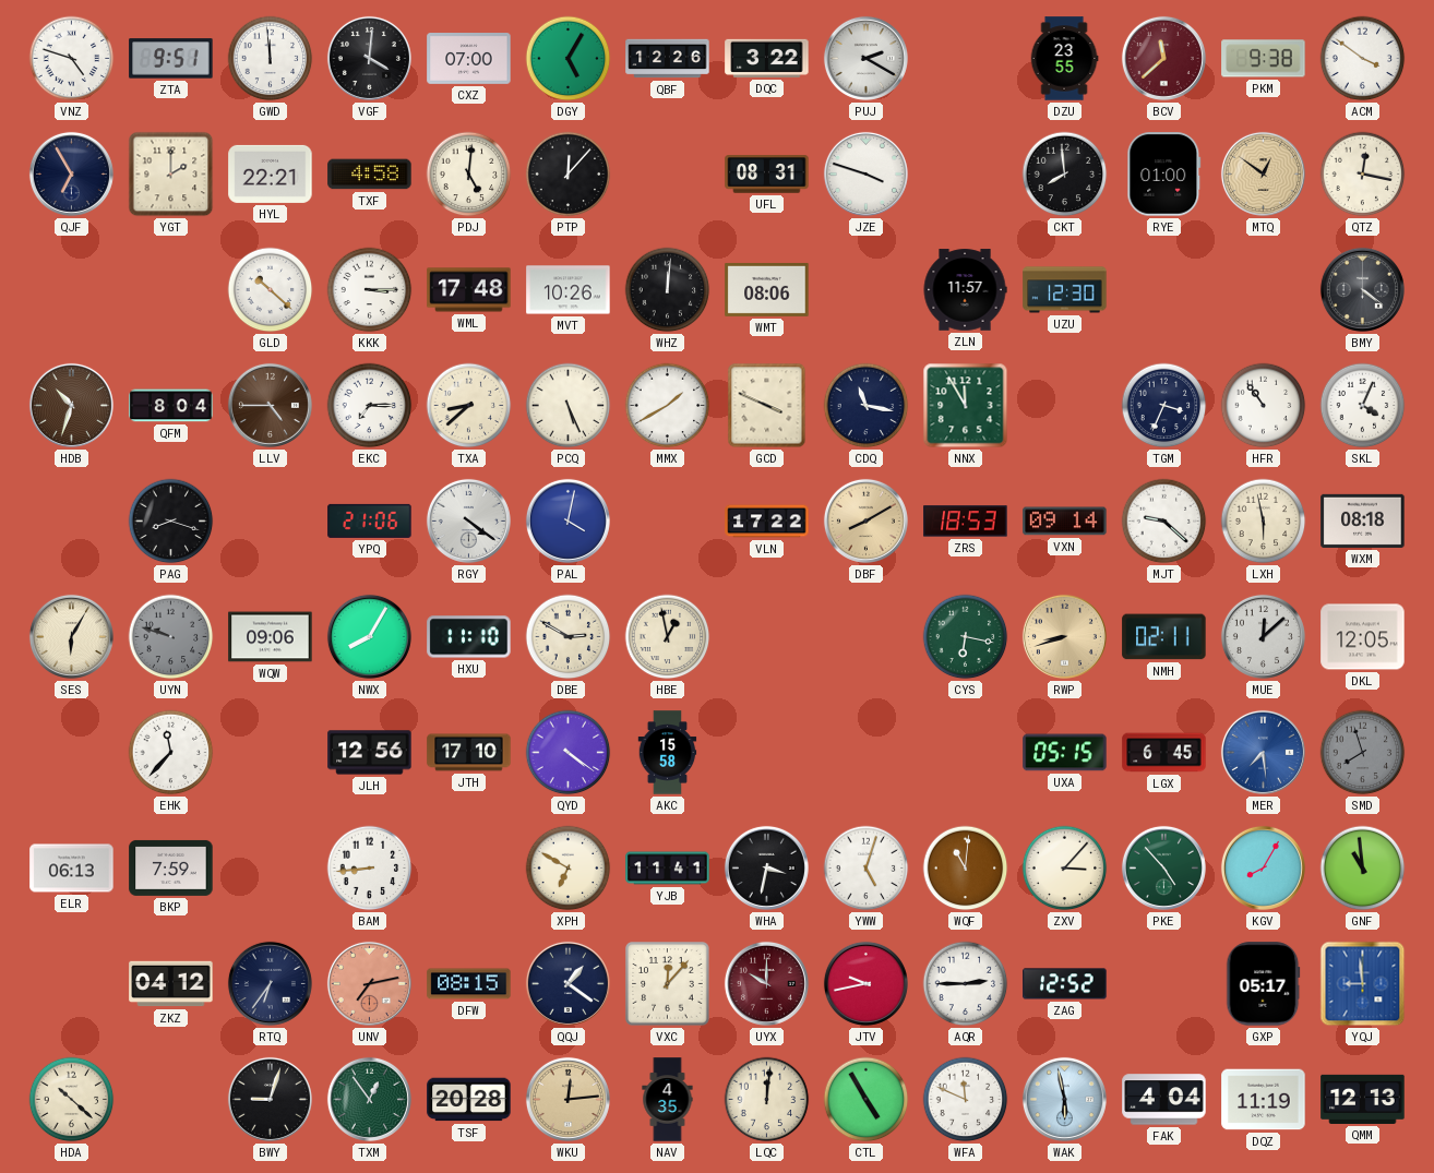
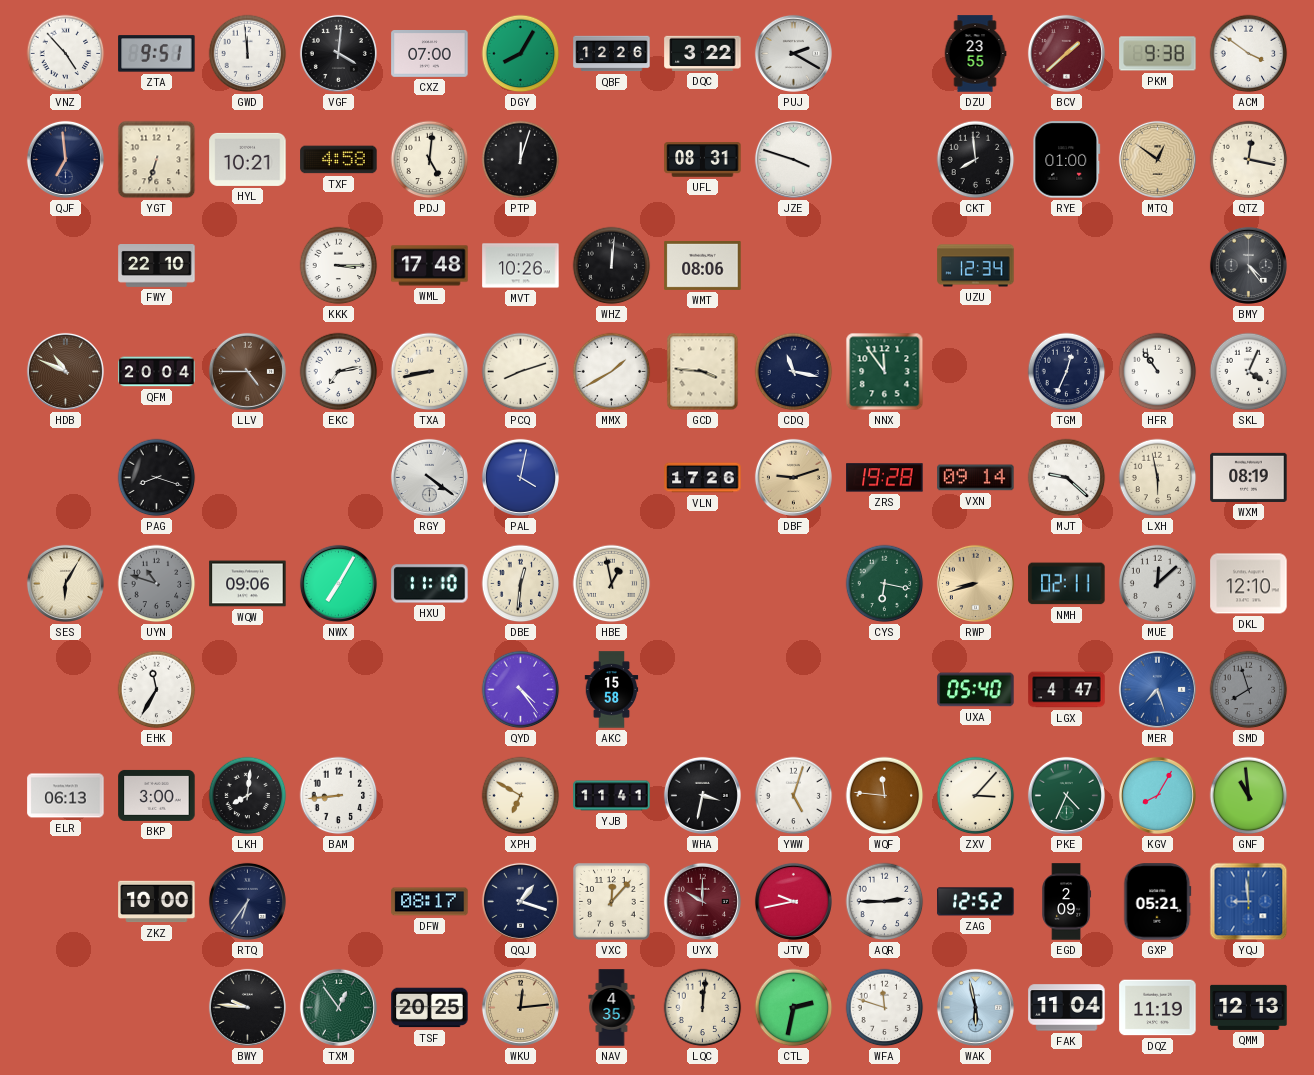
VNZ: 4:48 -> 4:53 (66, 54)
DGY: 5:05 -> 8:05 (521, 54)
BCV: 11:38 -> 1:38 (1066, 53)
QJF: 6:55 -> 6:59 (65, 159)
YGT: 2:00 -> 6:33 (157, 160)
HYL: 22:21 -> 10:21 (248, 159)
PTP: 12:07 -> 12:03 (521, 160)
FWY: none -> 22:10 (157, 266)
GLD: 10:22 -> none (271, 290)
ZLN: 11:57 -> none (965, 290)
UZU: 12:30 -> 12:34 (976, 266)
BMY: 4:21 -> 4:24 (1248, 265)
HDB: 10:33 -> 10:49 (65, 371)
QFM: 8:04 -> 20:04 (157, 372)
EKC: 7:15 -> 7:13 (339, 372)
TXA: 8:38 -> 8:43 (430, 372)
PCQ: 5:26 -> 8:12 (521, 372)
GCD: 3:49 -> 3:46 (703, 372)
NNX: 11:55 -> 11:54 (885, 372)
TGM: 3:34 -> 12:34 (1067, 372)
YPQ: 21:06 -> none (370, 520)
VLN: 17:22 -> 17:26 (703, 478)
DBF: 8:10 -> 9:12 (793, 477)
ZRS: 18:53 -> 19:28 (885, 478)
WXM: 08:18 -> 08:19 (1249, 477)
UYN: 9:48 -> 10:48 (157, 584)
NWX: 8:05 -> 7:05 (338, 583)
DBE: 2:50 -> 12:31 (521, 584)
DKL: 12:05 -> 12:10 (1249, 584)
EHK: 11:37 -> 11:35 (157, 690)
JLH: 12:56 -> none (370, 753)
JTH: 17:10 -> none (469, 753)
QYD: 4:21 -> 4:24 (521, 690)
UXA: 05:15 -> 05:40 (976, 690)
LGX: 6:45 -> 4:47 (1067, 690)
MER: 7:29 -> 7:27 (1157, 689)
BKP: 7:59 -> 3:00 (157, 795)
LKH: none -> 8:01 (248, 796)
WQF: 11:01 -> 11:46 (885, 796)
PKE: 4:53 -> 4:34 (1066, 795)
ZKZ: 04:12 -> 10:00 (157, 902)
UNV: 7:13 -> none (369, 983)
DFW: 08:15 -> 08:17 (430, 902)
QQJ: 1:21 -> 1:18 (520, 901)
EGD: none -> 2:09 (1067, 902)
GXP: 05:17 -> 05:21 (1158, 902)
HDA: 10:22 -> none (72, 1100)
BWY: 9:03 -> 9:46 (247, 1007)
TSF: 20:28 -> 20:25 (430, 1008)
CTL: 4:55 -> 2:32 (794, 1008)
WFA: 11:49 -> 11:48 (885, 1008)
FAK: 4:04 -> 11:04 (1067, 1008)
